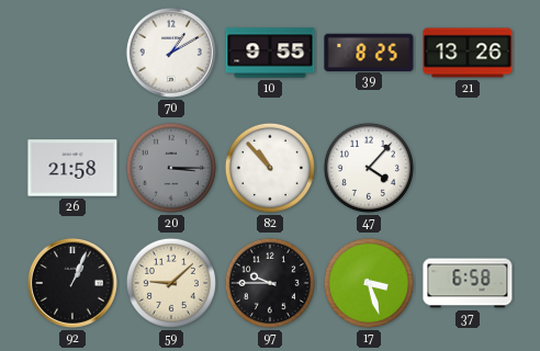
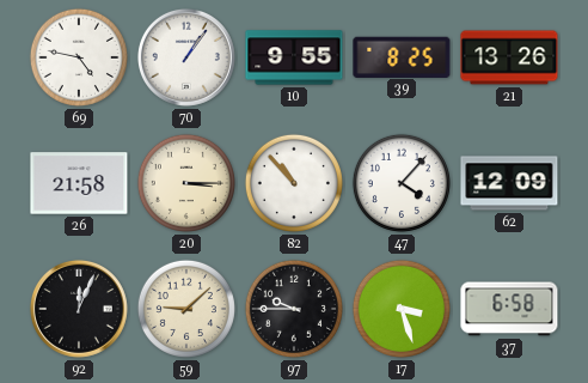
69: none -> 4:47 (79, 57)
70: 1:10 -> 1:06 (186, 57)
20 dial: grey -> cream (186, 183)
62: none -> 12:09 (509, 183)
92: 1:04 -> 12:04 (79, 309)
